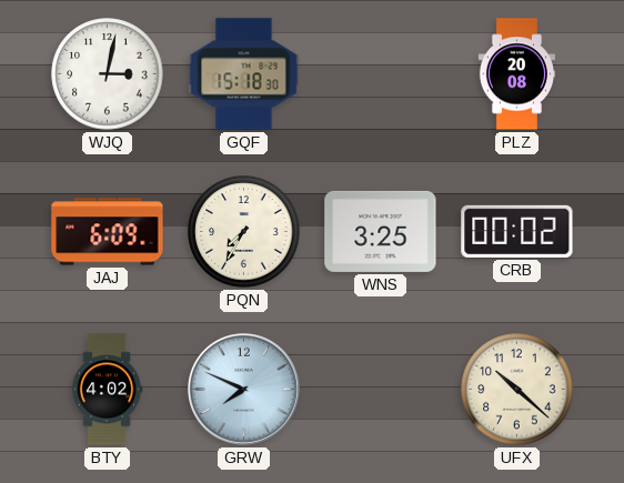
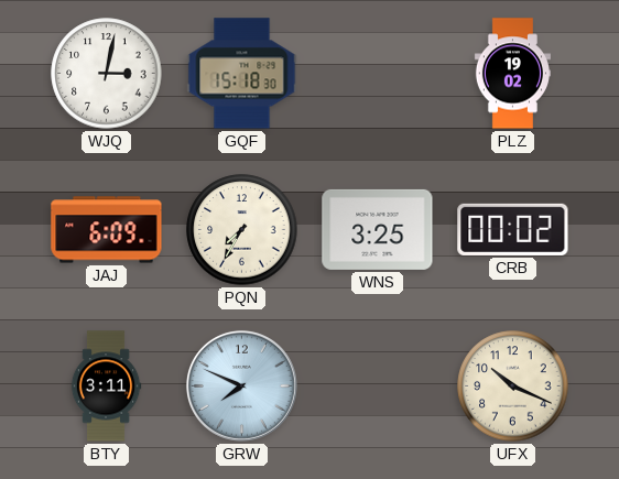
PLZ: 20:08 -> 19:02 (512, 74)
BTY: 4:02 -> 3:11 (106, 387)
UFX: 10:22 -> 10:19 (513, 387)
